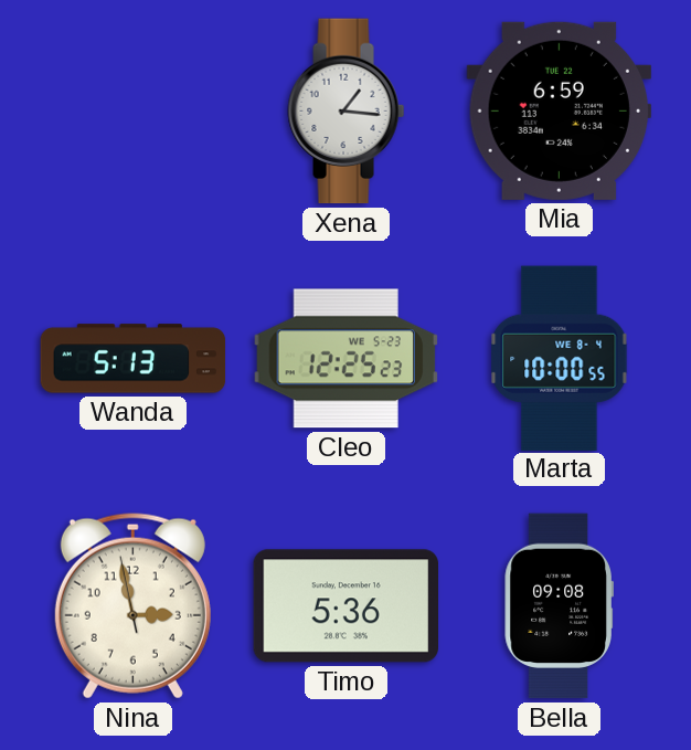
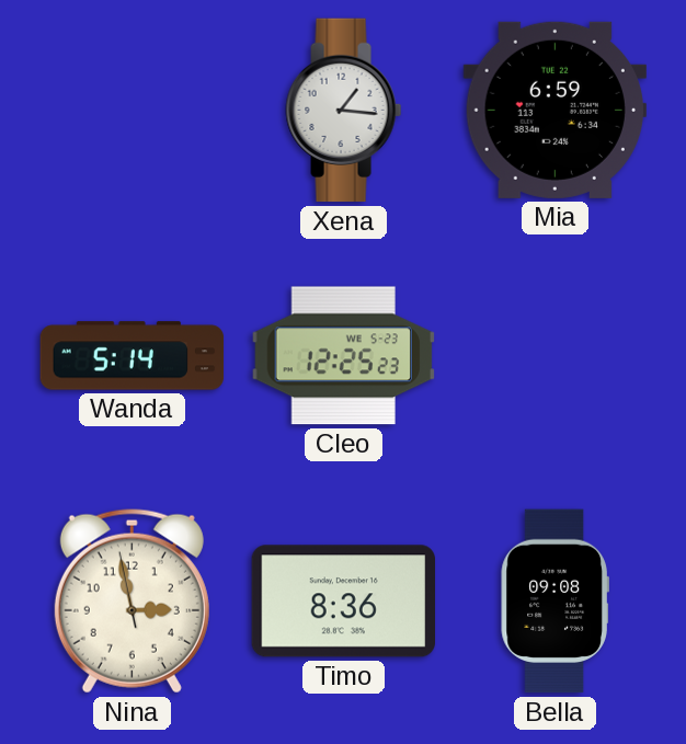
Wanda: 5:13 -> 5:14 (133, 356)
Marta: 10:00 -> none (560, 358)
Timo: 5:36 -> 8:36 (343, 602)
